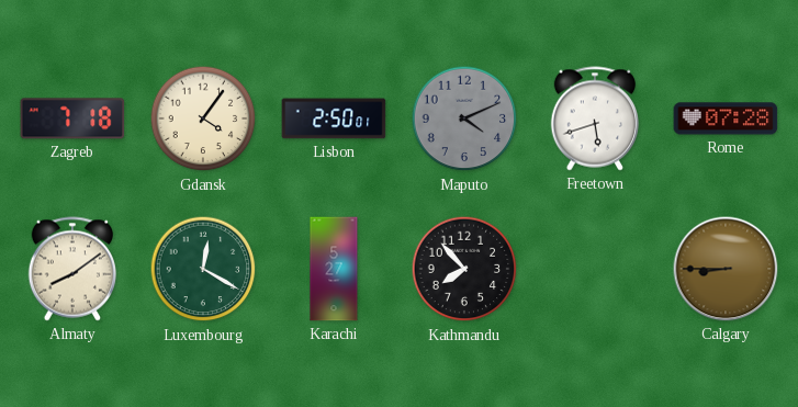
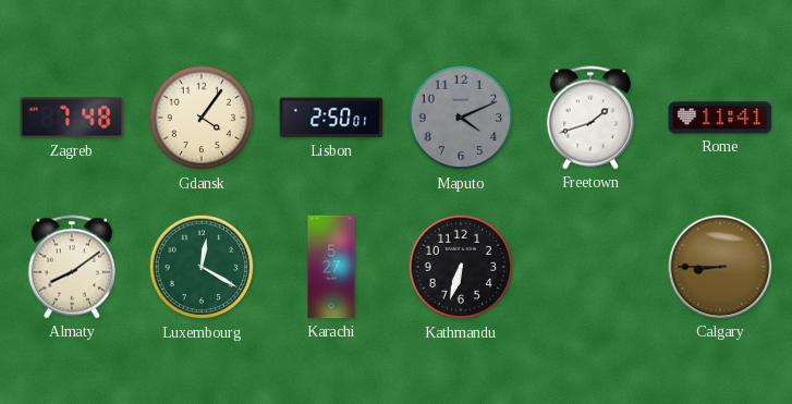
Zagreb: 7:18 -> 7:48 (72, 118)
Freetown: 5:42 -> 1:42 (589, 118)
Rome: 07:28 -> 11:41 (720, 118)
Kathmandu: 7:53 -> 6:33 (461, 267)
